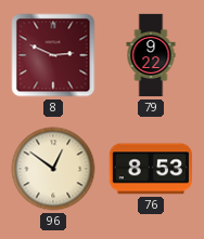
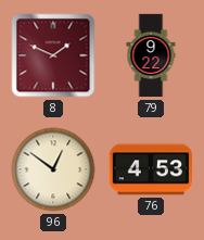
8: 2:49 -> 1:49 (53, 55)
76: 8:53 -> 4:53 (150, 169)
